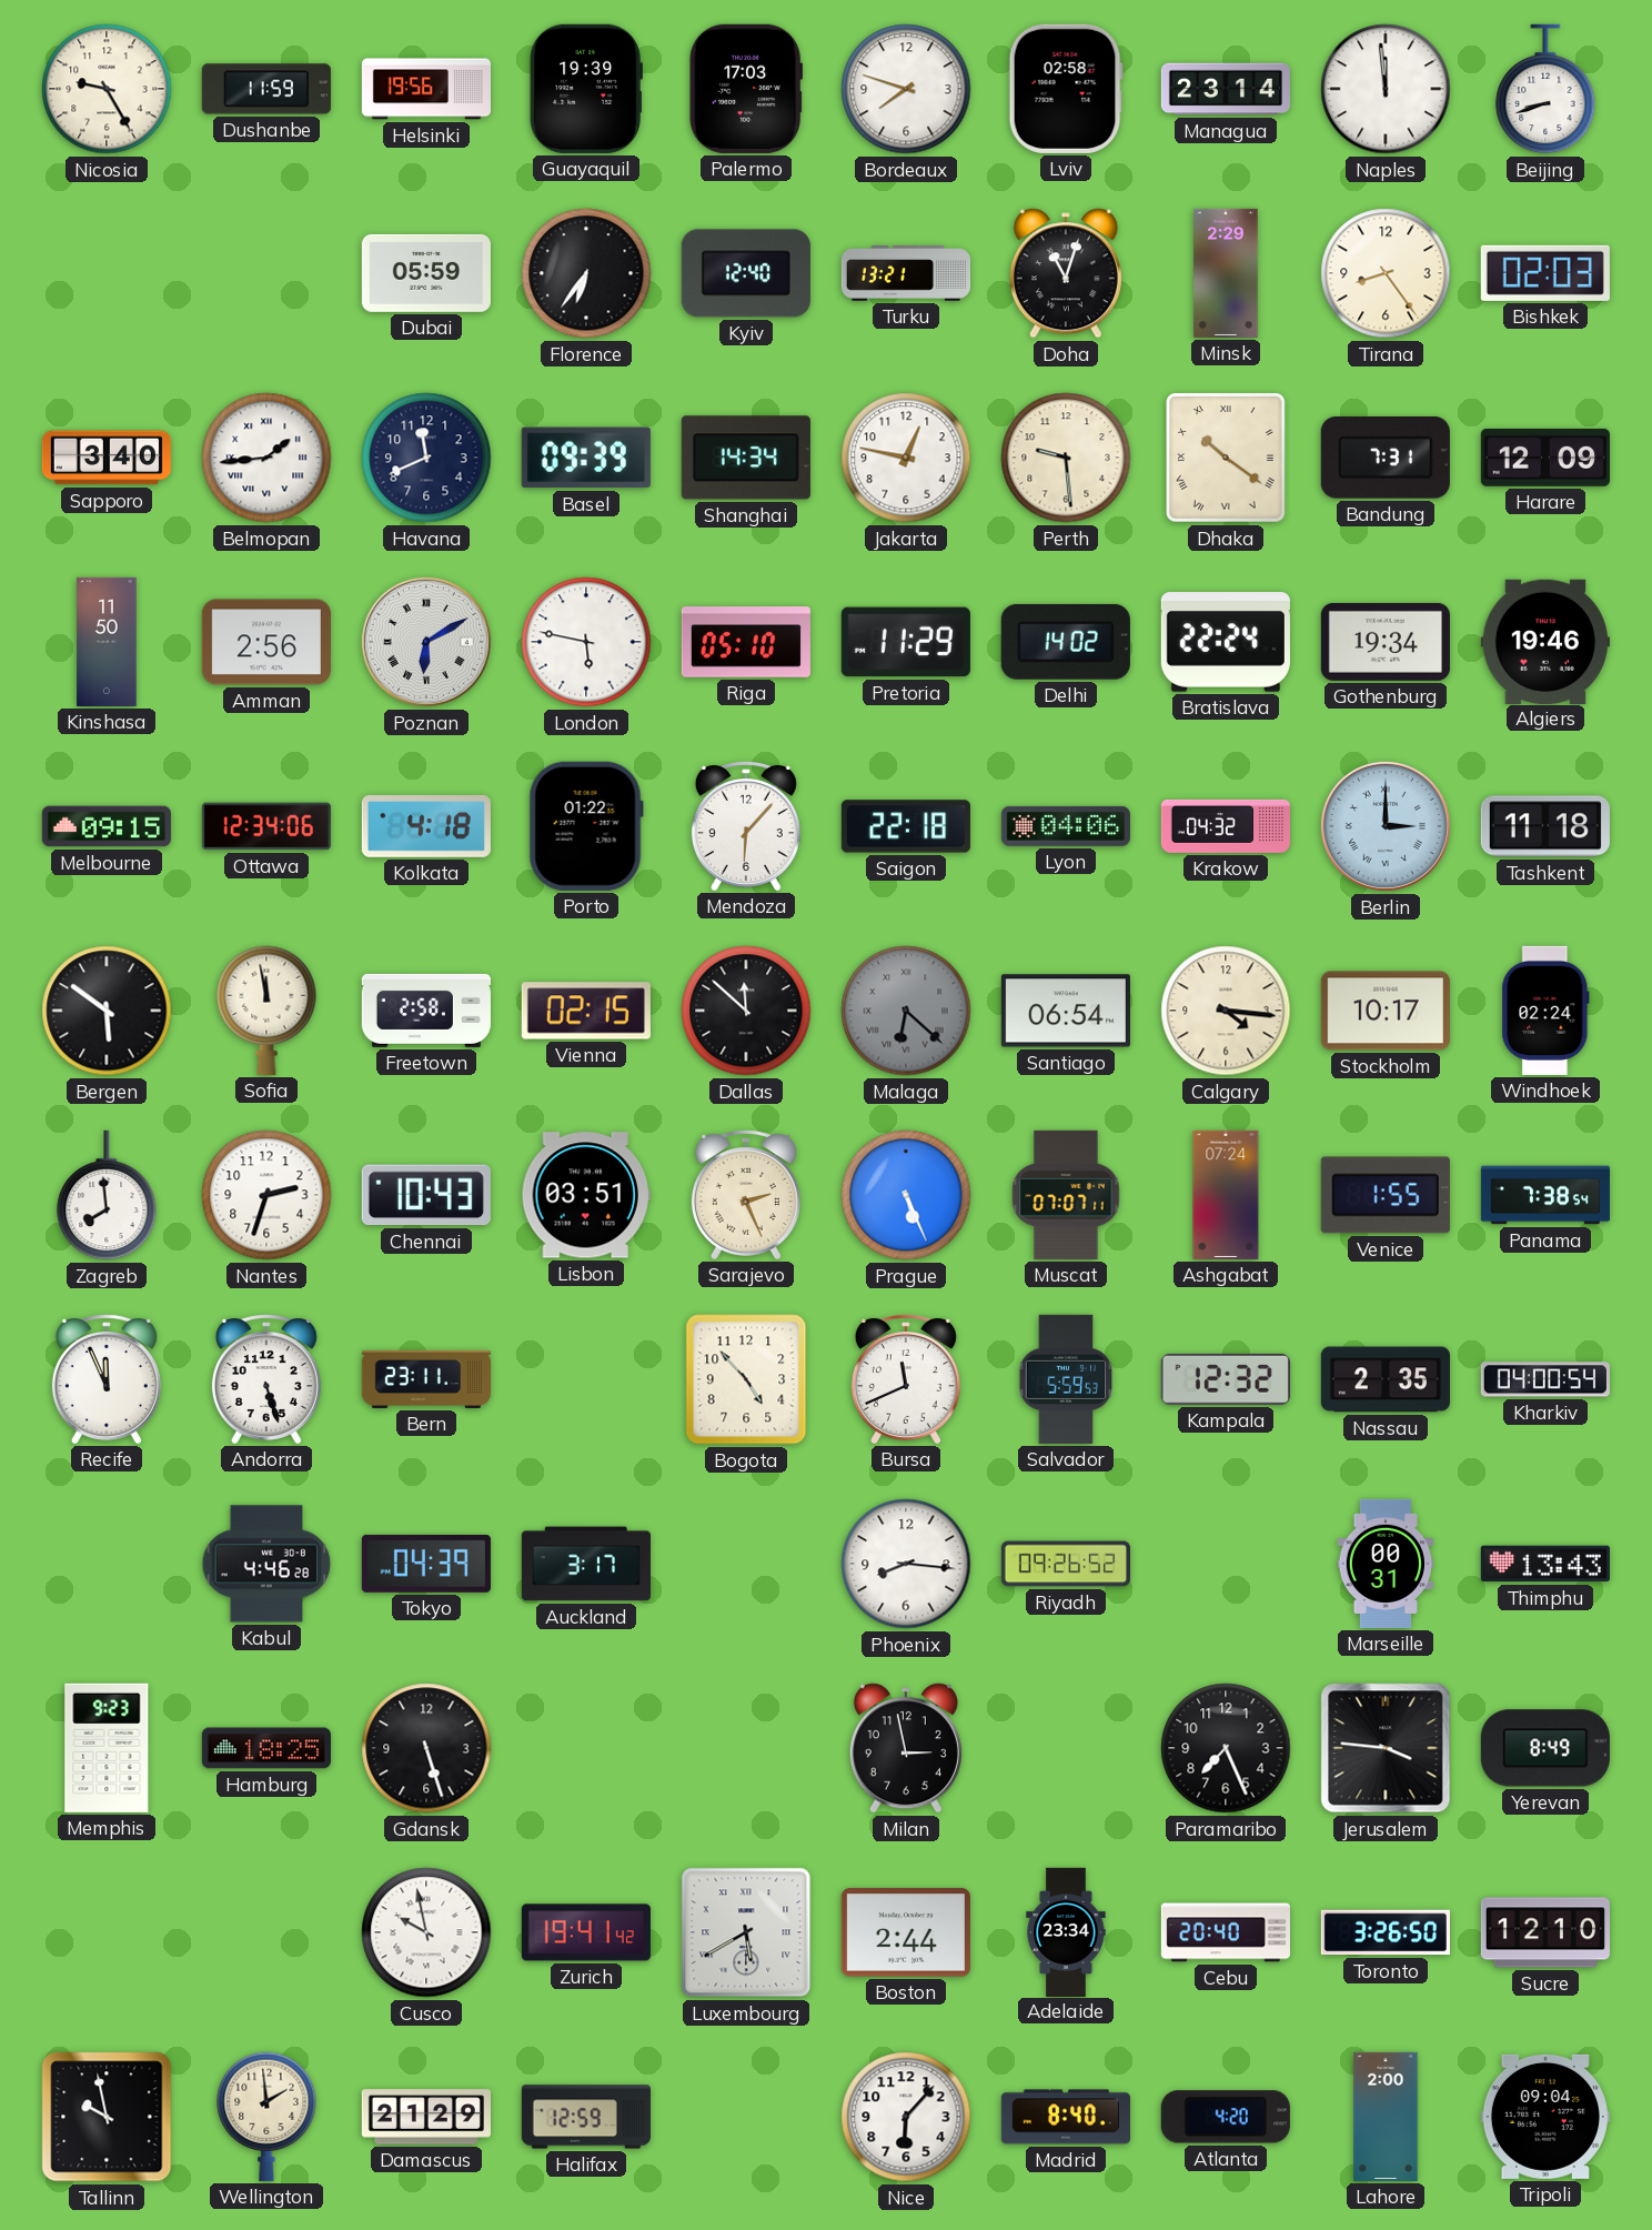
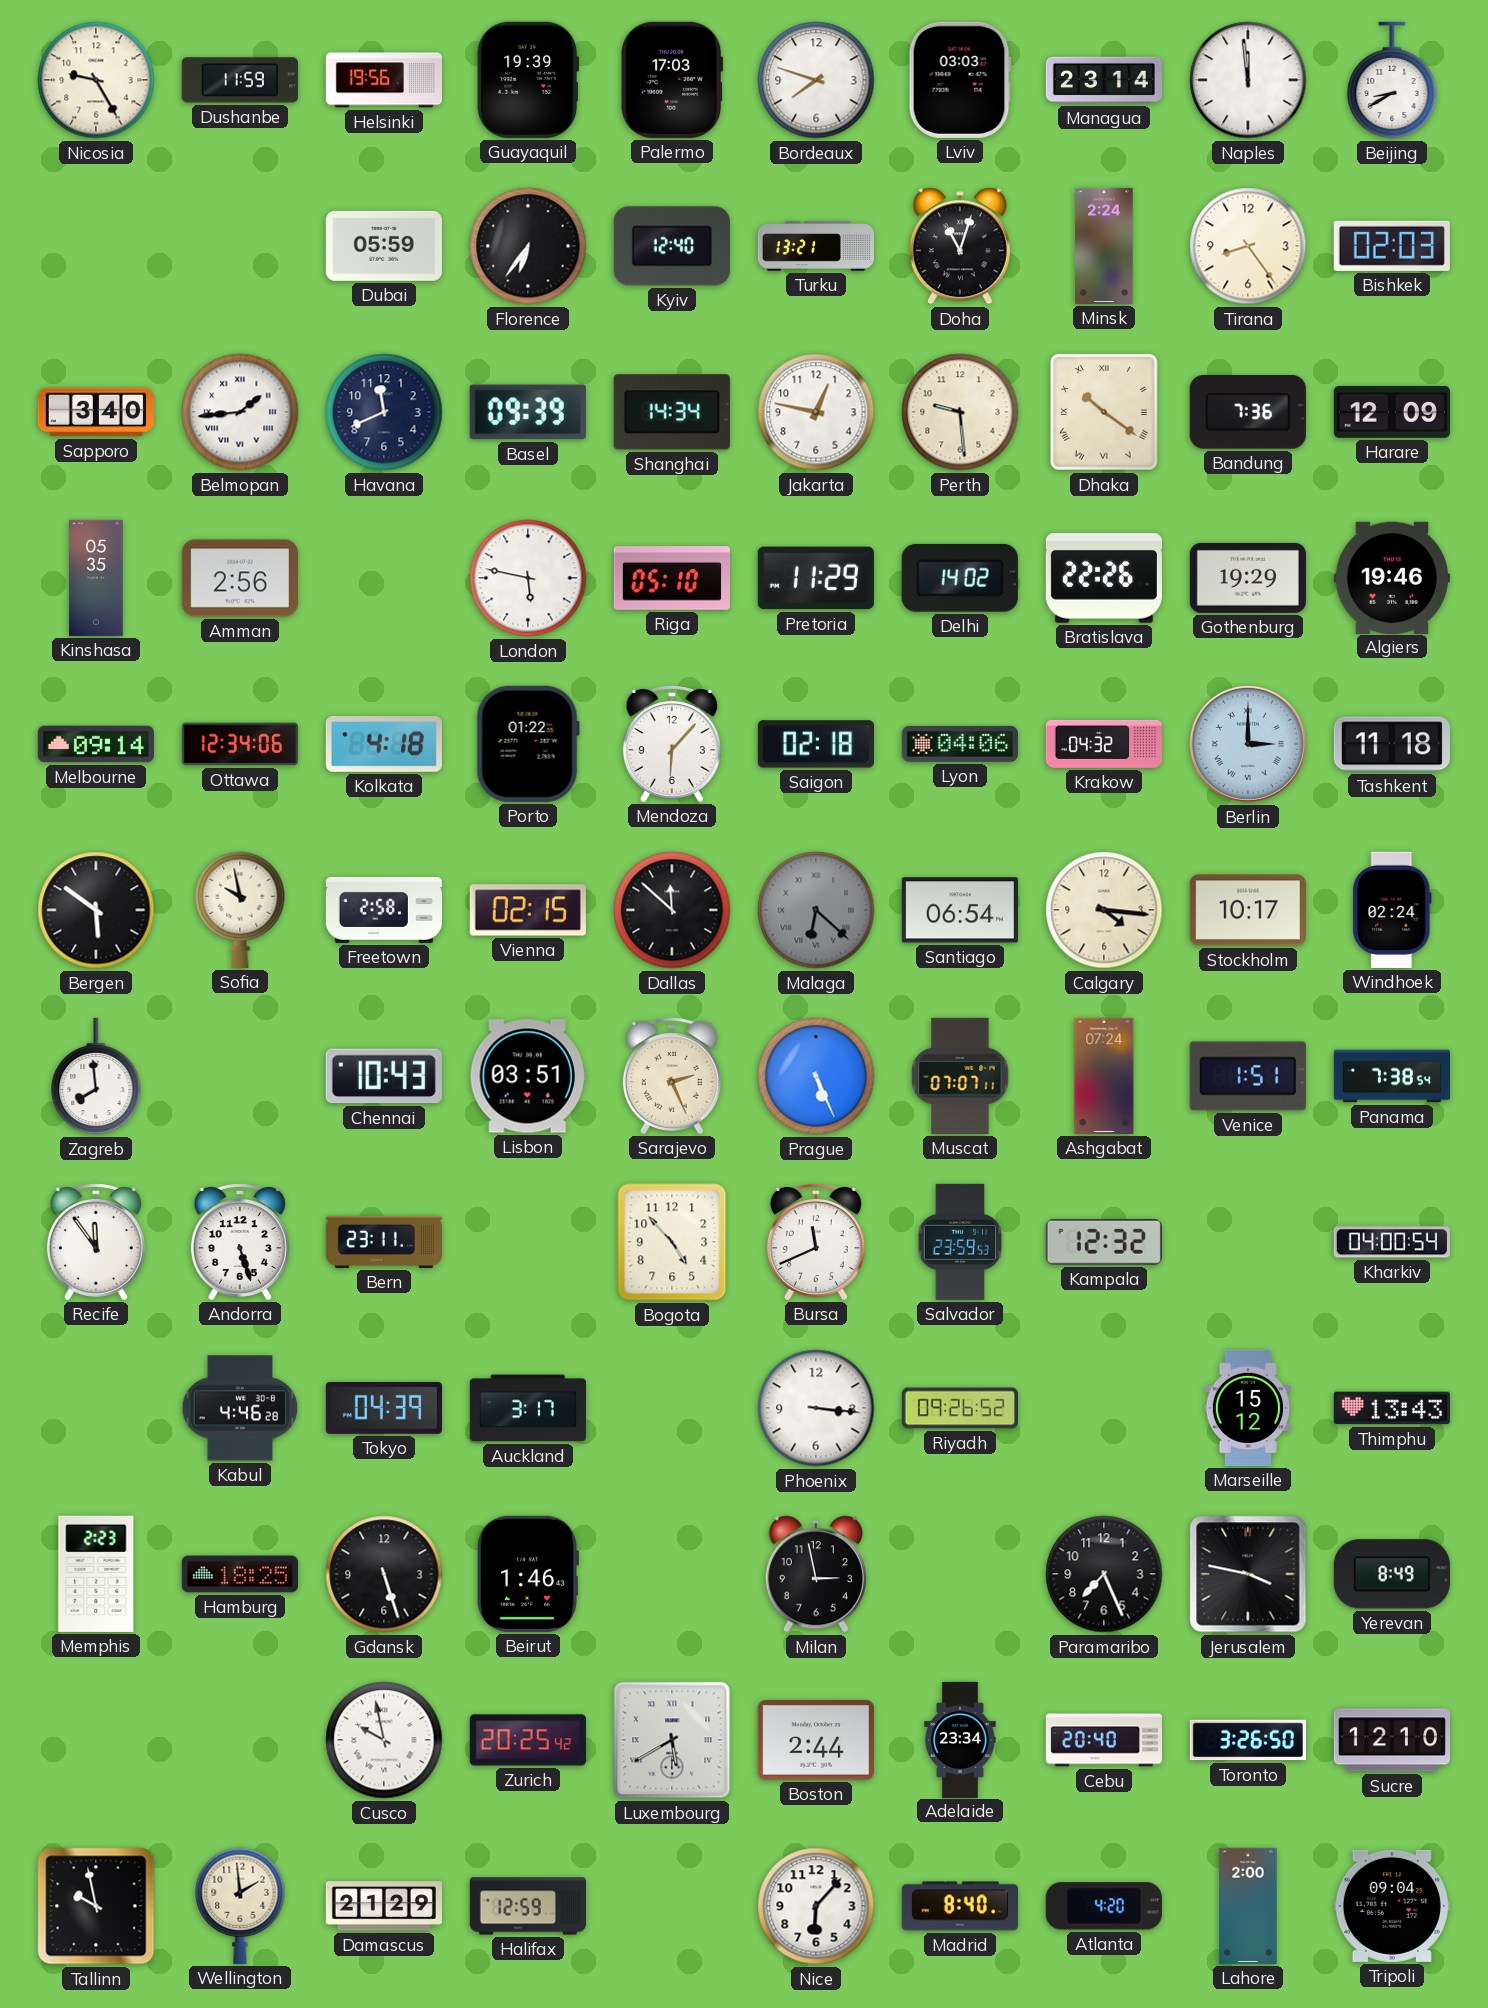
Lviv: 02:58 -> 03:03 (960, 80)
Beijing: 8:42 -> 8:40 (1392, 80)
Minsk: 2:29 -> 2:24 (1104, 246)
Bandung: 7:31 -> 7:36 (1248, 413)
Kinshasa: 11:50 -> 05:35 (96, 578)
Poznan: 6:10 -> none (426, 642)
Bratislava: 22:24 -> 22:26 (1104, 578)
Gothenburg: 19:34 -> 19:29 (1248, 578)
Melbourne: 09:15 -> 09:14 (96, 744)
Saigon: 22:18 -> 02:18 (816, 744)
Sofia: 11:58 -> 9:58 (240, 910)
Nantes: 2:33 -> none (266, 1195)
Venice: 1:55 -> 1:51 (1248, 1076)
Recife: 11:56 -> 11:54 (96, 1242)
Salvador: 5:59 -> 23:59 (960, 1242)
Nassau: 2:35 -> none (1386, 1379)
Phoenix: 8:16 -> 3:16 (816, 1408)
Marseille: 00:31 -> 15:12 (1247, 1408)
Memphis: 9:23 -> 2:23 (96, 1574)
Beirut: none -> 1:46 (528, 1574)
Jerusalem: 3:46 -> 3:47 (1248, 1574)
Zurich: 19:41 -> 20:25 (528, 1740)
